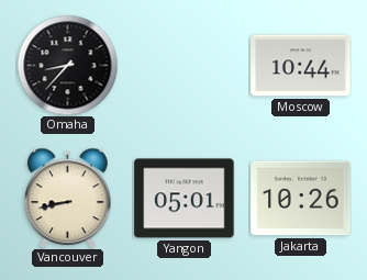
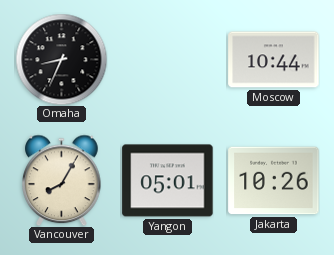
Omaha: 8:37 -> 8:34 (61, 59)
Vancouver: 8:43 -> 8:05 (62, 180)
